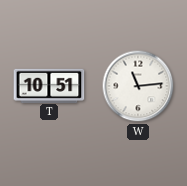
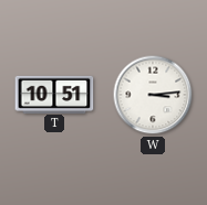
W: 11:14 -> 3:14 (153, 95)
